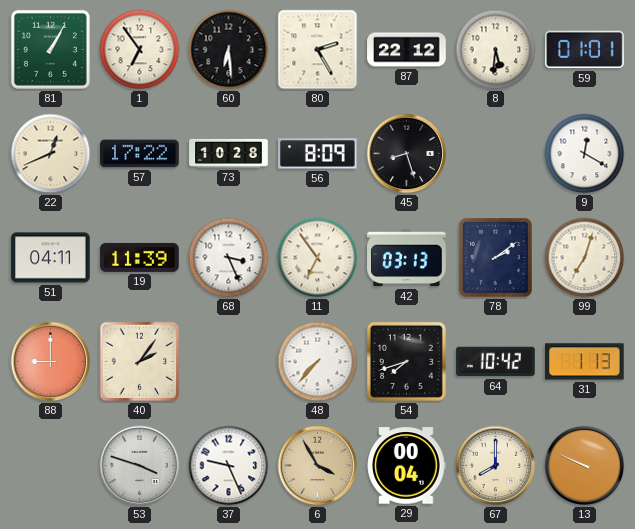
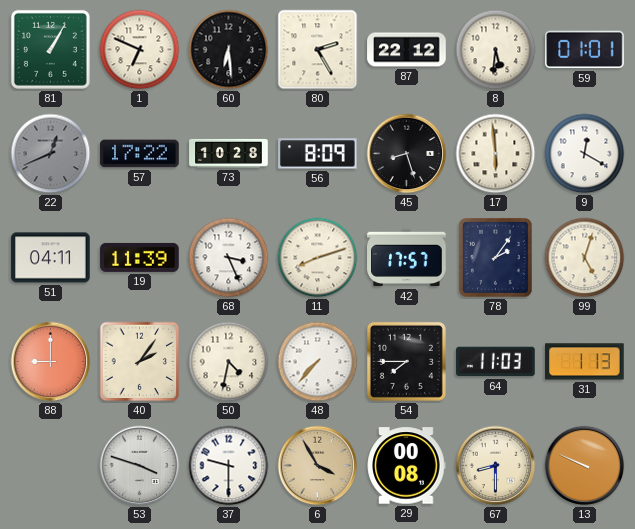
1: 6:54 -> 6:49 (140, 50)
22 dial: cream -> grey (51, 154)
17: none -> 5:59 (496, 154)
11: 6:54 -> 8:12 (318, 258)
42: 03:13 -> 17:57 (407, 258)
78: 2:09 -> 2:06 (495, 257)
99: 7:03 -> 5:03 (585, 258)
50: none -> 4:32 (229, 362)
54: 7:42 -> 7:45 (406, 361)
64: 10:42 -> 11:03 (496, 362)
37: 9:26 -> 9:30 (229, 466)
29: 00:04 -> 00:08 (406, 466)
67: 8:00 -> 8:30 (496, 466)
